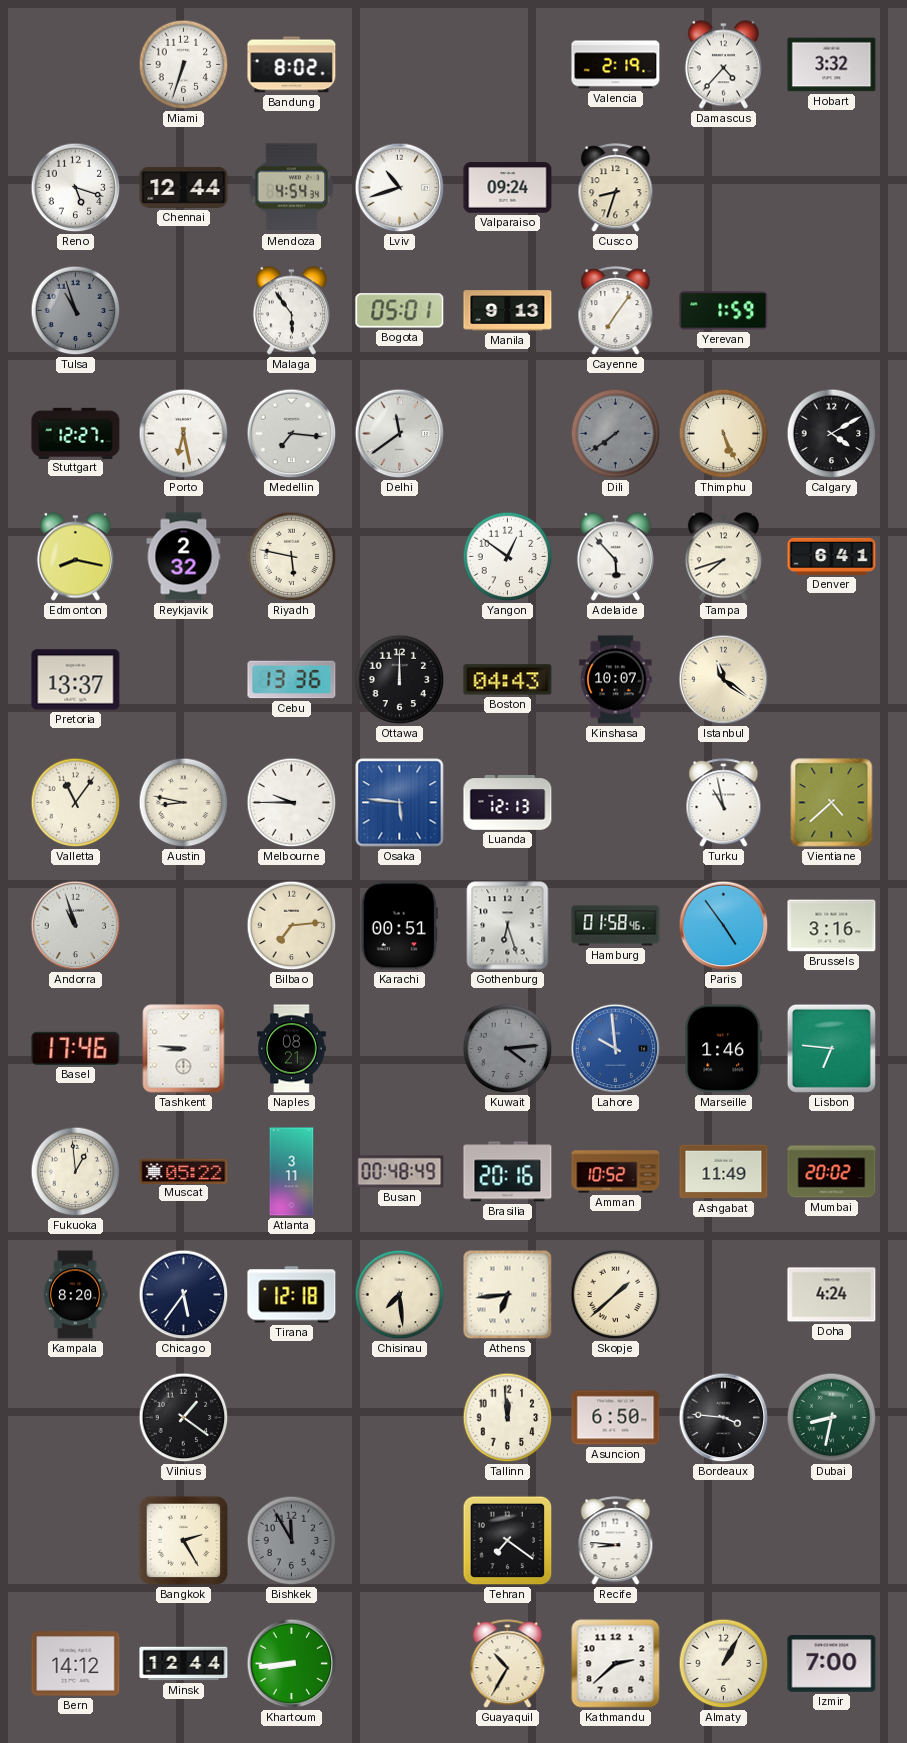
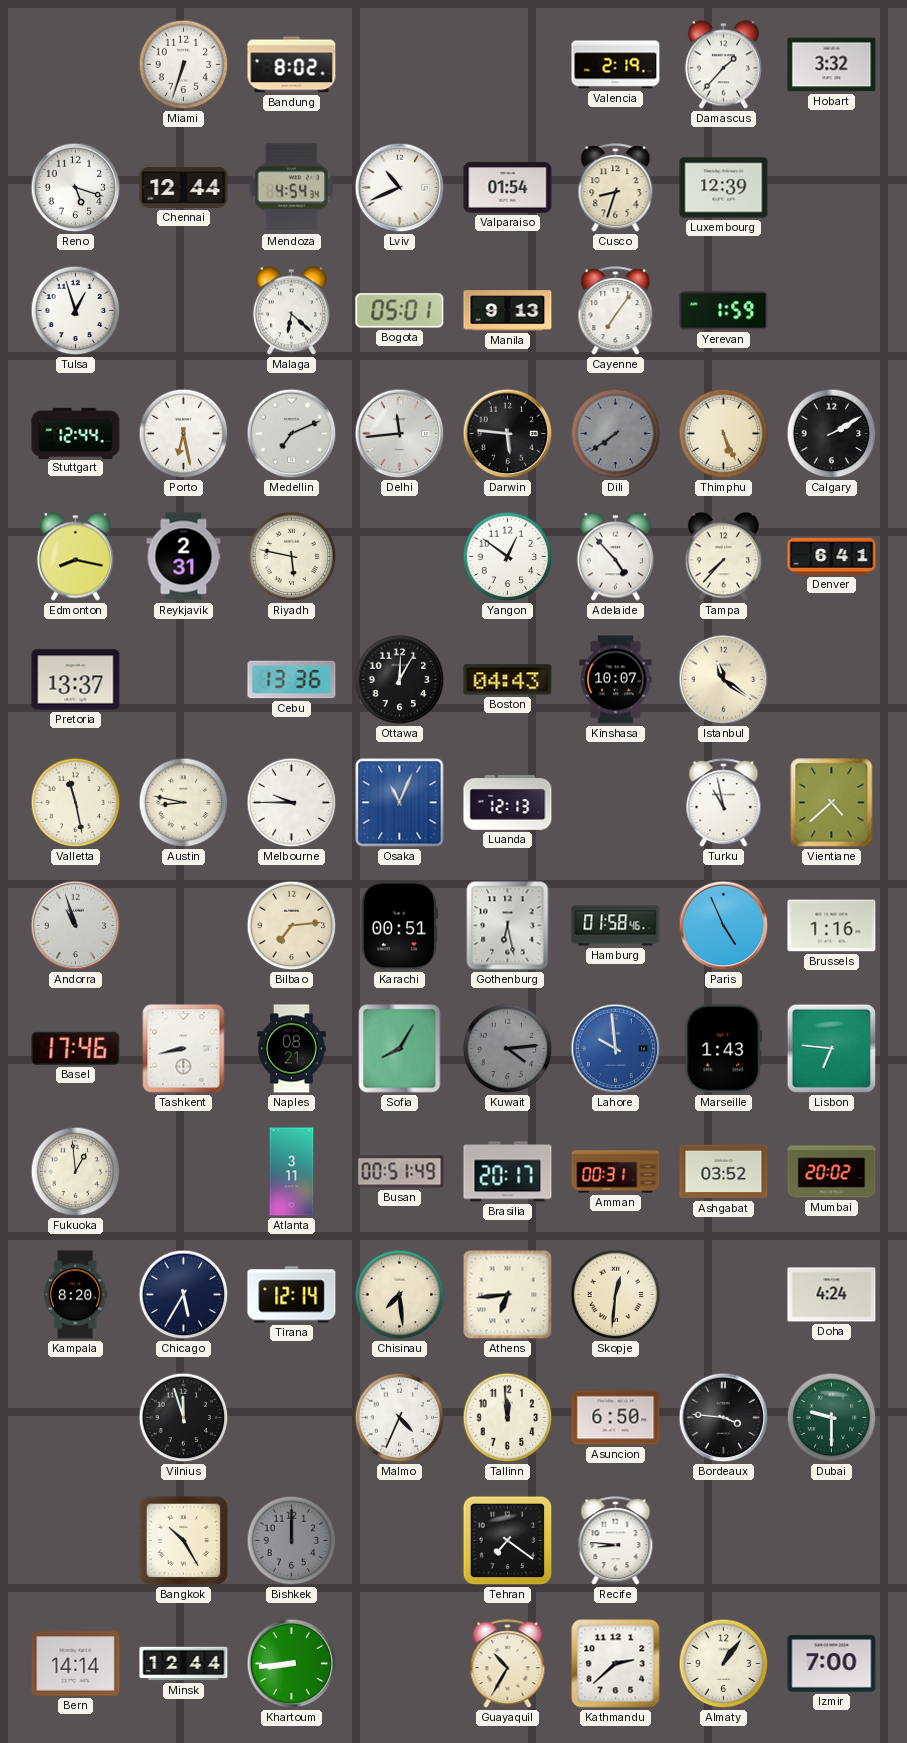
Damascus: 4:37 -> 1:37 (723, 65)
Lviv: 10:42 -> 10:41 (400, 188)
Valparaiso: 09:24 -> 01:54 (508, 188)
Luxembourg: none -> 12:39 (724, 188)
Tulsa: 10:57 -> 12:57 (76, 311)
Tulsa dial: grey -> white (76, 311)
Malaga: 5:54 -> 6:22 (291, 311)
Stuttgart: 12:27 -> 12:44 (76, 433)
Medellin: 7:16 -> 7:11 (292, 434)
Delhi: 11:39 -> 11:44 (400, 434)
Darwin: none -> 5:46 (508, 434)
Calgary: 4:10 -> 2:10 (832, 434)
Reykjavik: 2:32 -> 2:31 (184, 557)
Adelaide: 5:53 -> 4:53 (615, 557)
Tampa: 7:42 -> 7:37 (723, 557)
Ottawa: 12:00 -> 12:05 (400, 680)
Valletta: 11:06 -> 11:28 (76, 803)
Osaka: 5:46 -> 11:04 (400, 803)
Gothenburg: 6:27 -> 6:28 (508, 926)
Paris: 4:54 -> 4:56 (724, 926)
Brussels: 3:16 -> 1:16 (832, 926)
Tashkent: 8:46 -> 8:43 (184, 1049)
Sofia: none -> 8:05 (400, 1049)
Marseille: 1:46 -> 1:43 (724, 1049)
Muscat: 05:22 -> none (184, 1171)
Busan: 00:48 -> 00:51 (400, 1172)
Brasilia: 20:16 -> 20:17 (508, 1172)
Amman: 10:52 -> 00:31 (616, 1172)
Ashgabat: 11:49 -> 03:52 (724, 1172)
Chicago: 5:36 -> 5:35 (184, 1295)
Tirana: 12:18 -> 12:14 (292, 1295)
Skopje: 1:38 -> 12:31 (616, 1295)
Vilnius: 1:21 -> 11:57 (184, 1418)
Malmo: none -> 4:34 (400, 1418)
Dubai: 8:32 -> 9:30 (832, 1418)
Bangkok: 2:25 -> 10:25 (184, 1541)
Bishkek: 11:55 -> 12:00 (292, 1541)
Bern: 14:12 -> 14:14 (76, 1664)
Almaty: 1:05 -> 1:06 (724, 1664)
